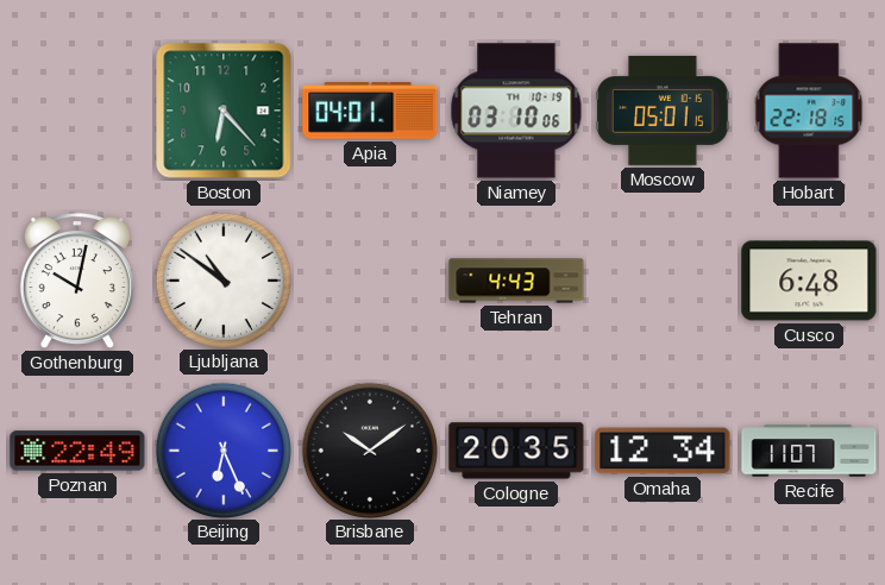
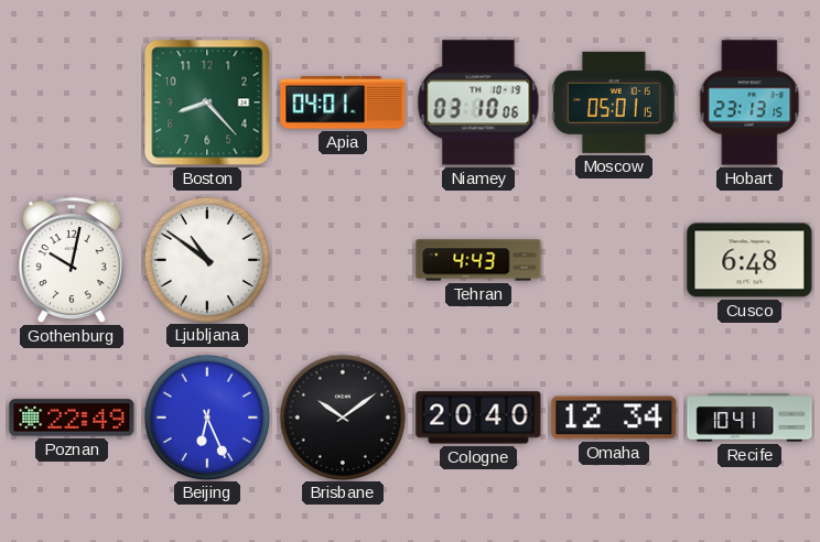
Boston: 6:23 -> 8:23 (207, 102)
Hobart: 22:18 -> 23:13 (749, 102)
Cologne: 20:35 -> 20:40 (478, 418)
Recife: 11:07 -> 10:41 (749, 418)
